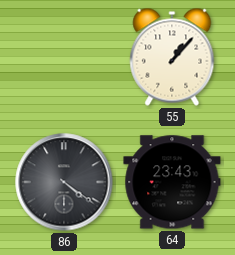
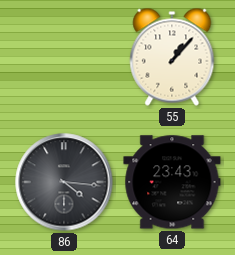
86: 4:21 -> 4:16 (64, 182)
